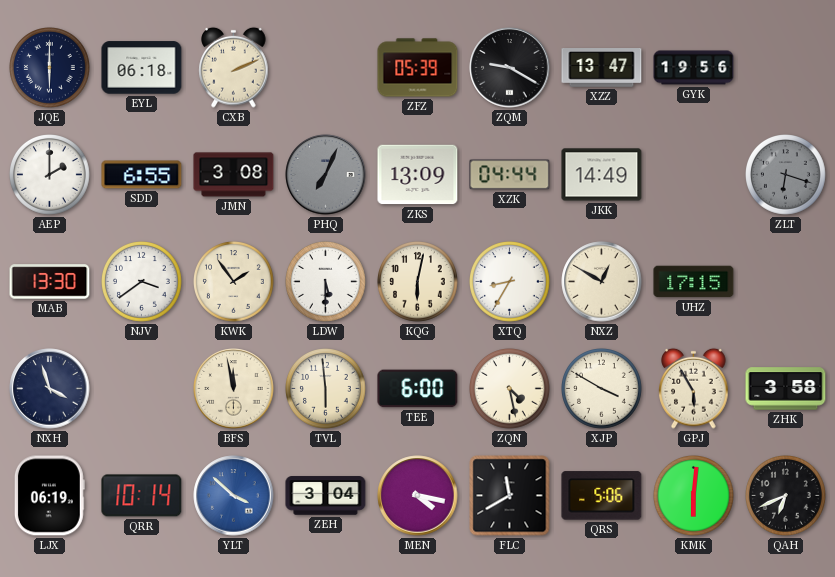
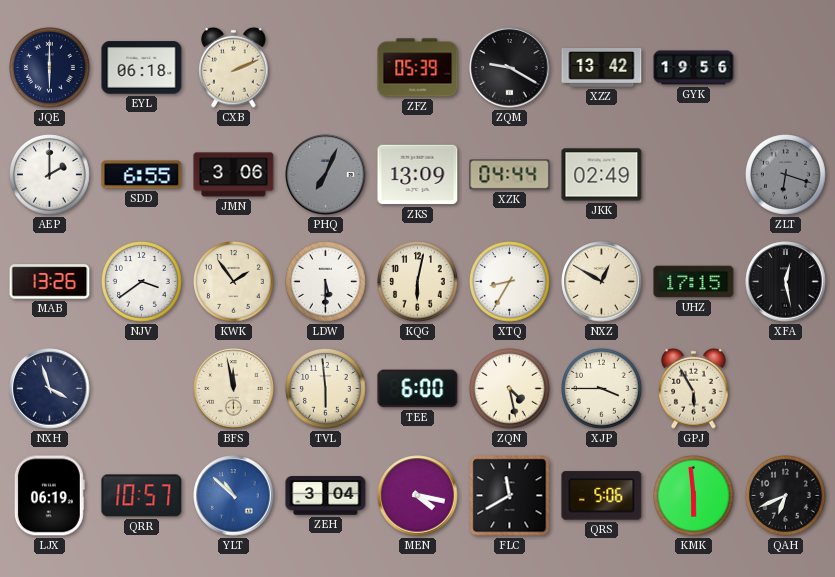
XZZ: 13:47 -> 13:42 (602, 68)
JMN: 3:08 -> 3:06 (234, 175)
JKK: 14:49 -> 02:49 (602, 175)
MAB: 13:30 -> 13:26 (50, 282)
XFA: none -> 12:28 (786, 282)
XJP: 3:50 -> 3:45 (602, 389)
ZHK: 3:58 -> none (786, 389)
QRR: 10:14 -> 10:57 (142, 496)
YLT: 3:52 -> 10:52 (234, 496)
KMK: 6:01 -> 5:59 (694, 496)
